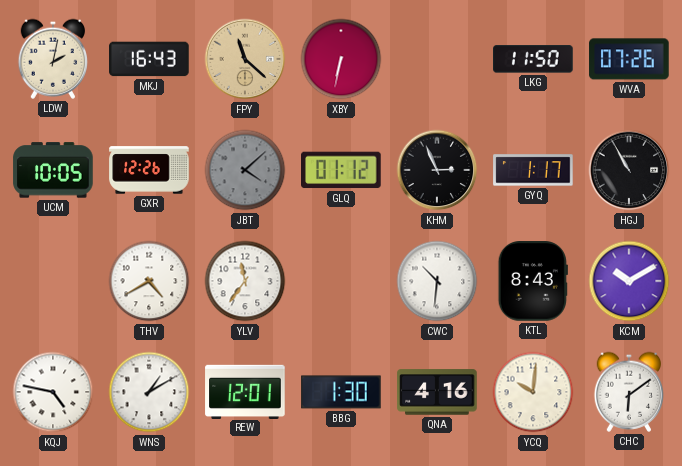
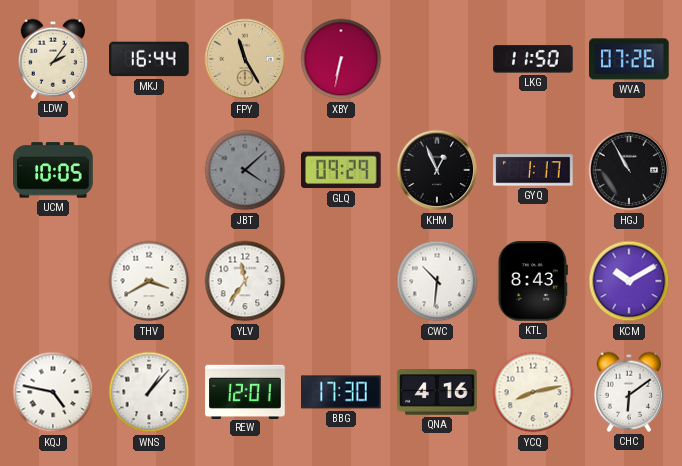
LDW: 2:02 -> 2:06 (53, 59)
MKJ: 16:43 -> 16:44 (149, 59)
FPY: 11:22 -> 11:25 (245, 59)
GXR: 12:26 -> none (149, 170)
GLQ: 01:12 -> 09:29 (341, 170)
KHM: 2:56 -> 12:56 (437, 170)
THV: 4:40 -> 3:40 (149, 281)
WNS: 1:10 -> 1:07 (149, 392)
BBG: 1:30 -> 17:30 (341, 392)
YCQ: 10:01 -> 8:13 (533, 392)
